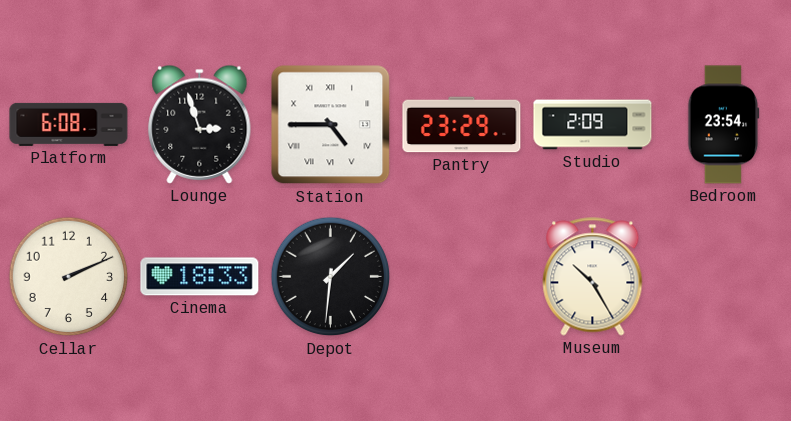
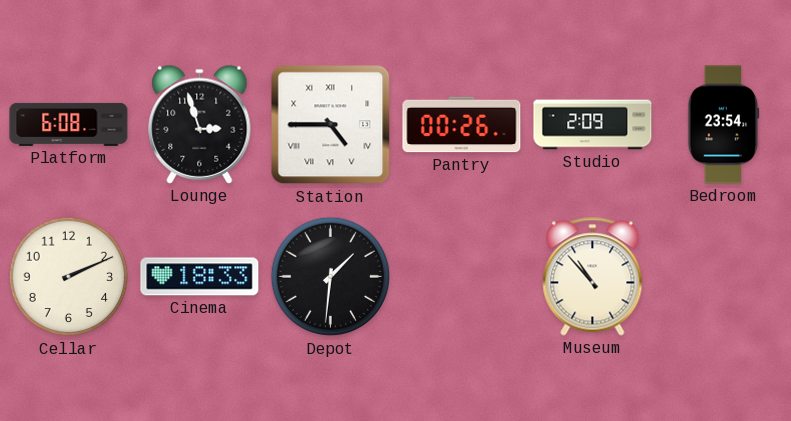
Pantry: 23:29 -> 00:26 (462, 125)
Museum: 10:25 -> 10:53 (593, 277)
